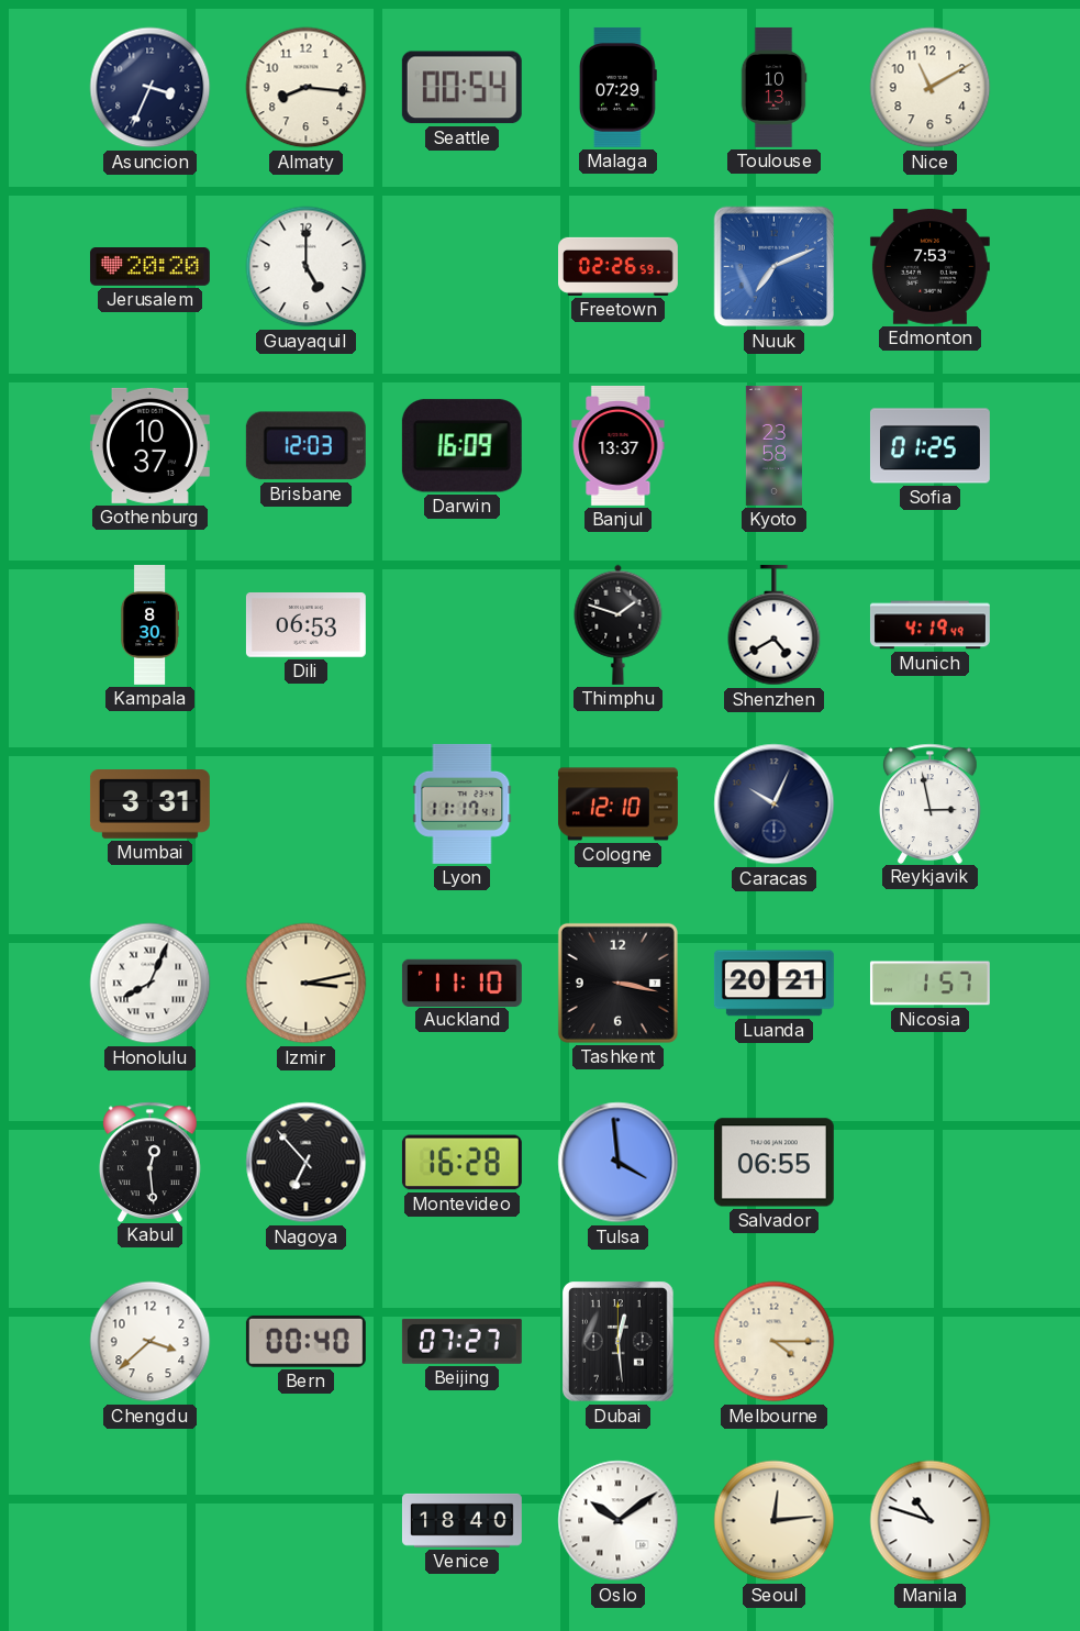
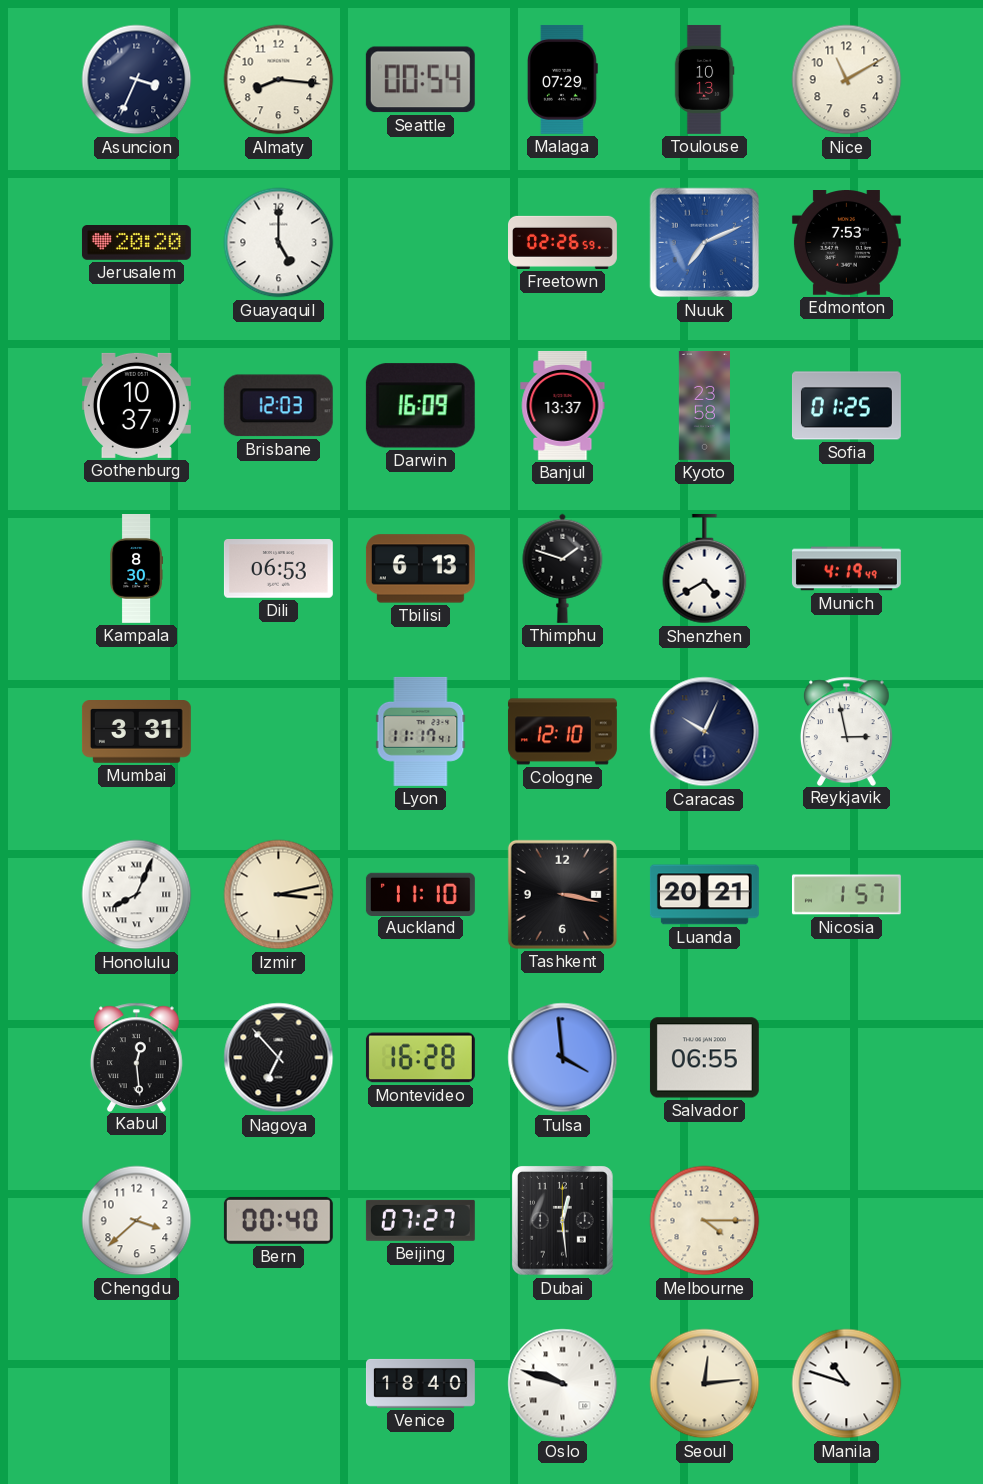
Tbilisi: none -> 6:13 (420, 569)
Oslo: 10:09 -> 9:48 (563, 1384)
